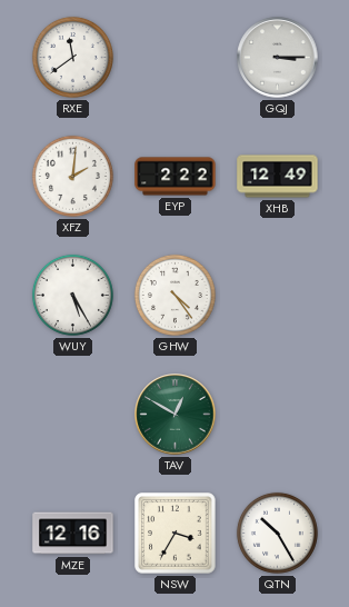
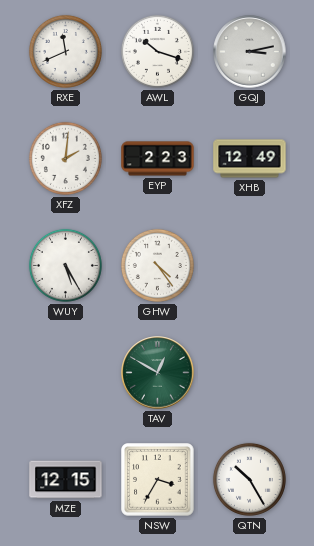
RXE: 11:39 -> 11:41 (65, 51)
AWL: none -> 10:18 (157, 51)
GQJ: 3:15 -> 3:13 (250, 52)
EYP: 2:22 -> 2:23 (158, 159)
MZE: 12:16 -> 12:15 (66, 480)
